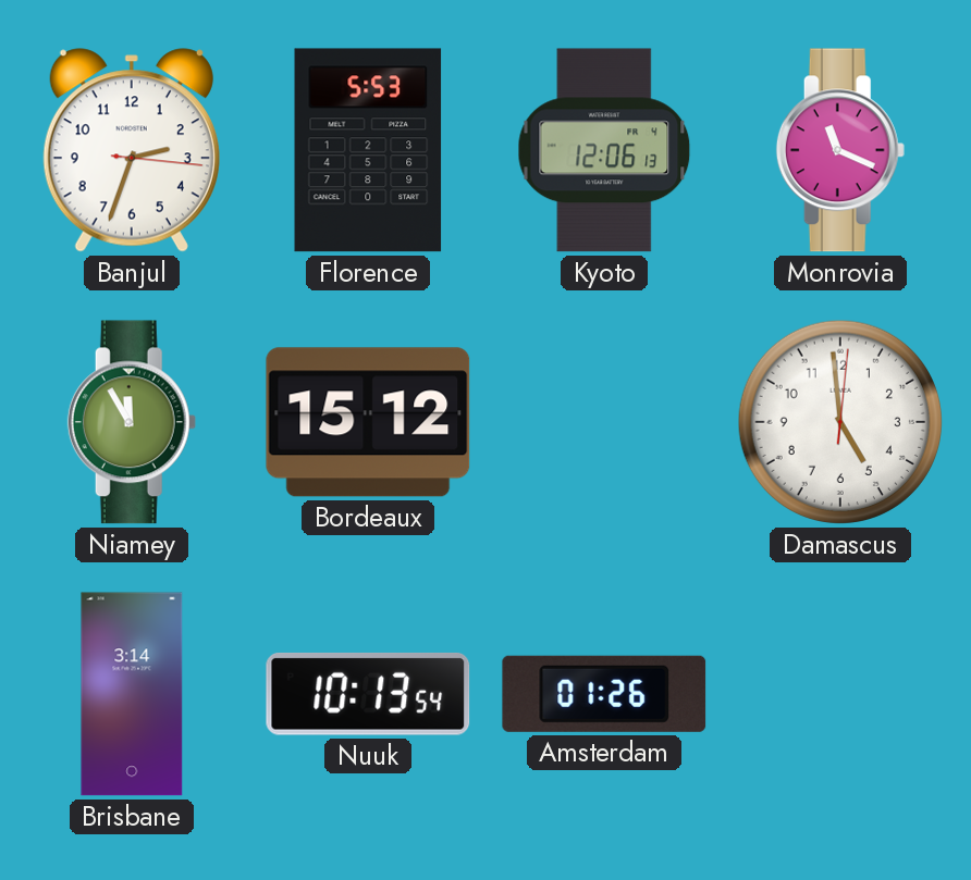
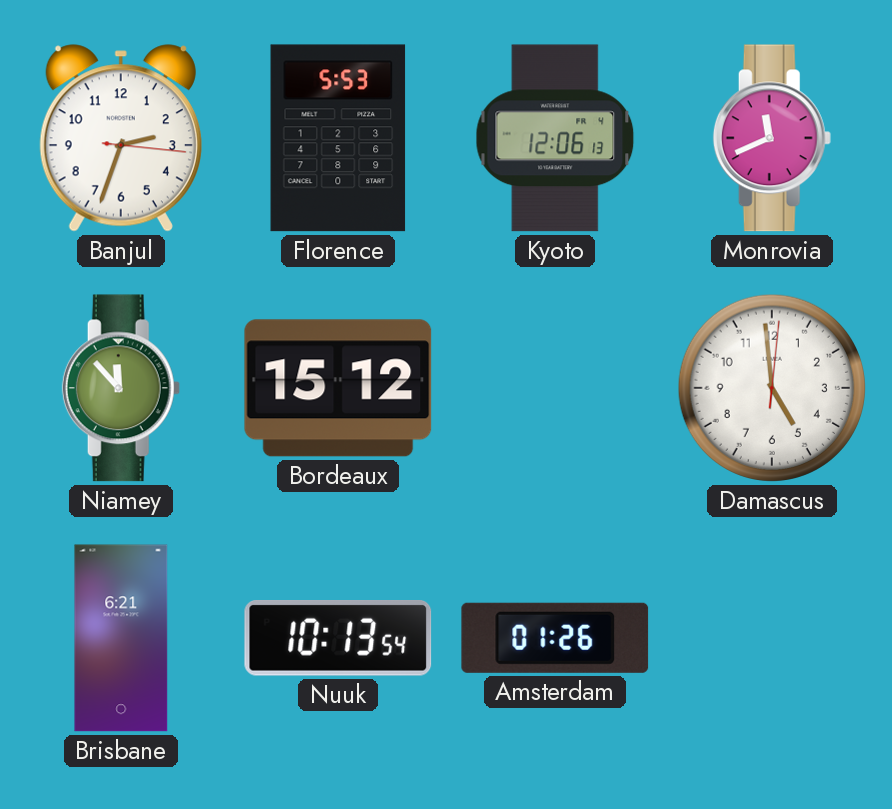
Monrovia: 11:19 -> 11:41 (772, 138)
Niamey: 11:55 -> 11:53 (121, 388)
Brisbane: 3:14 -> 6:21 (121, 638)
